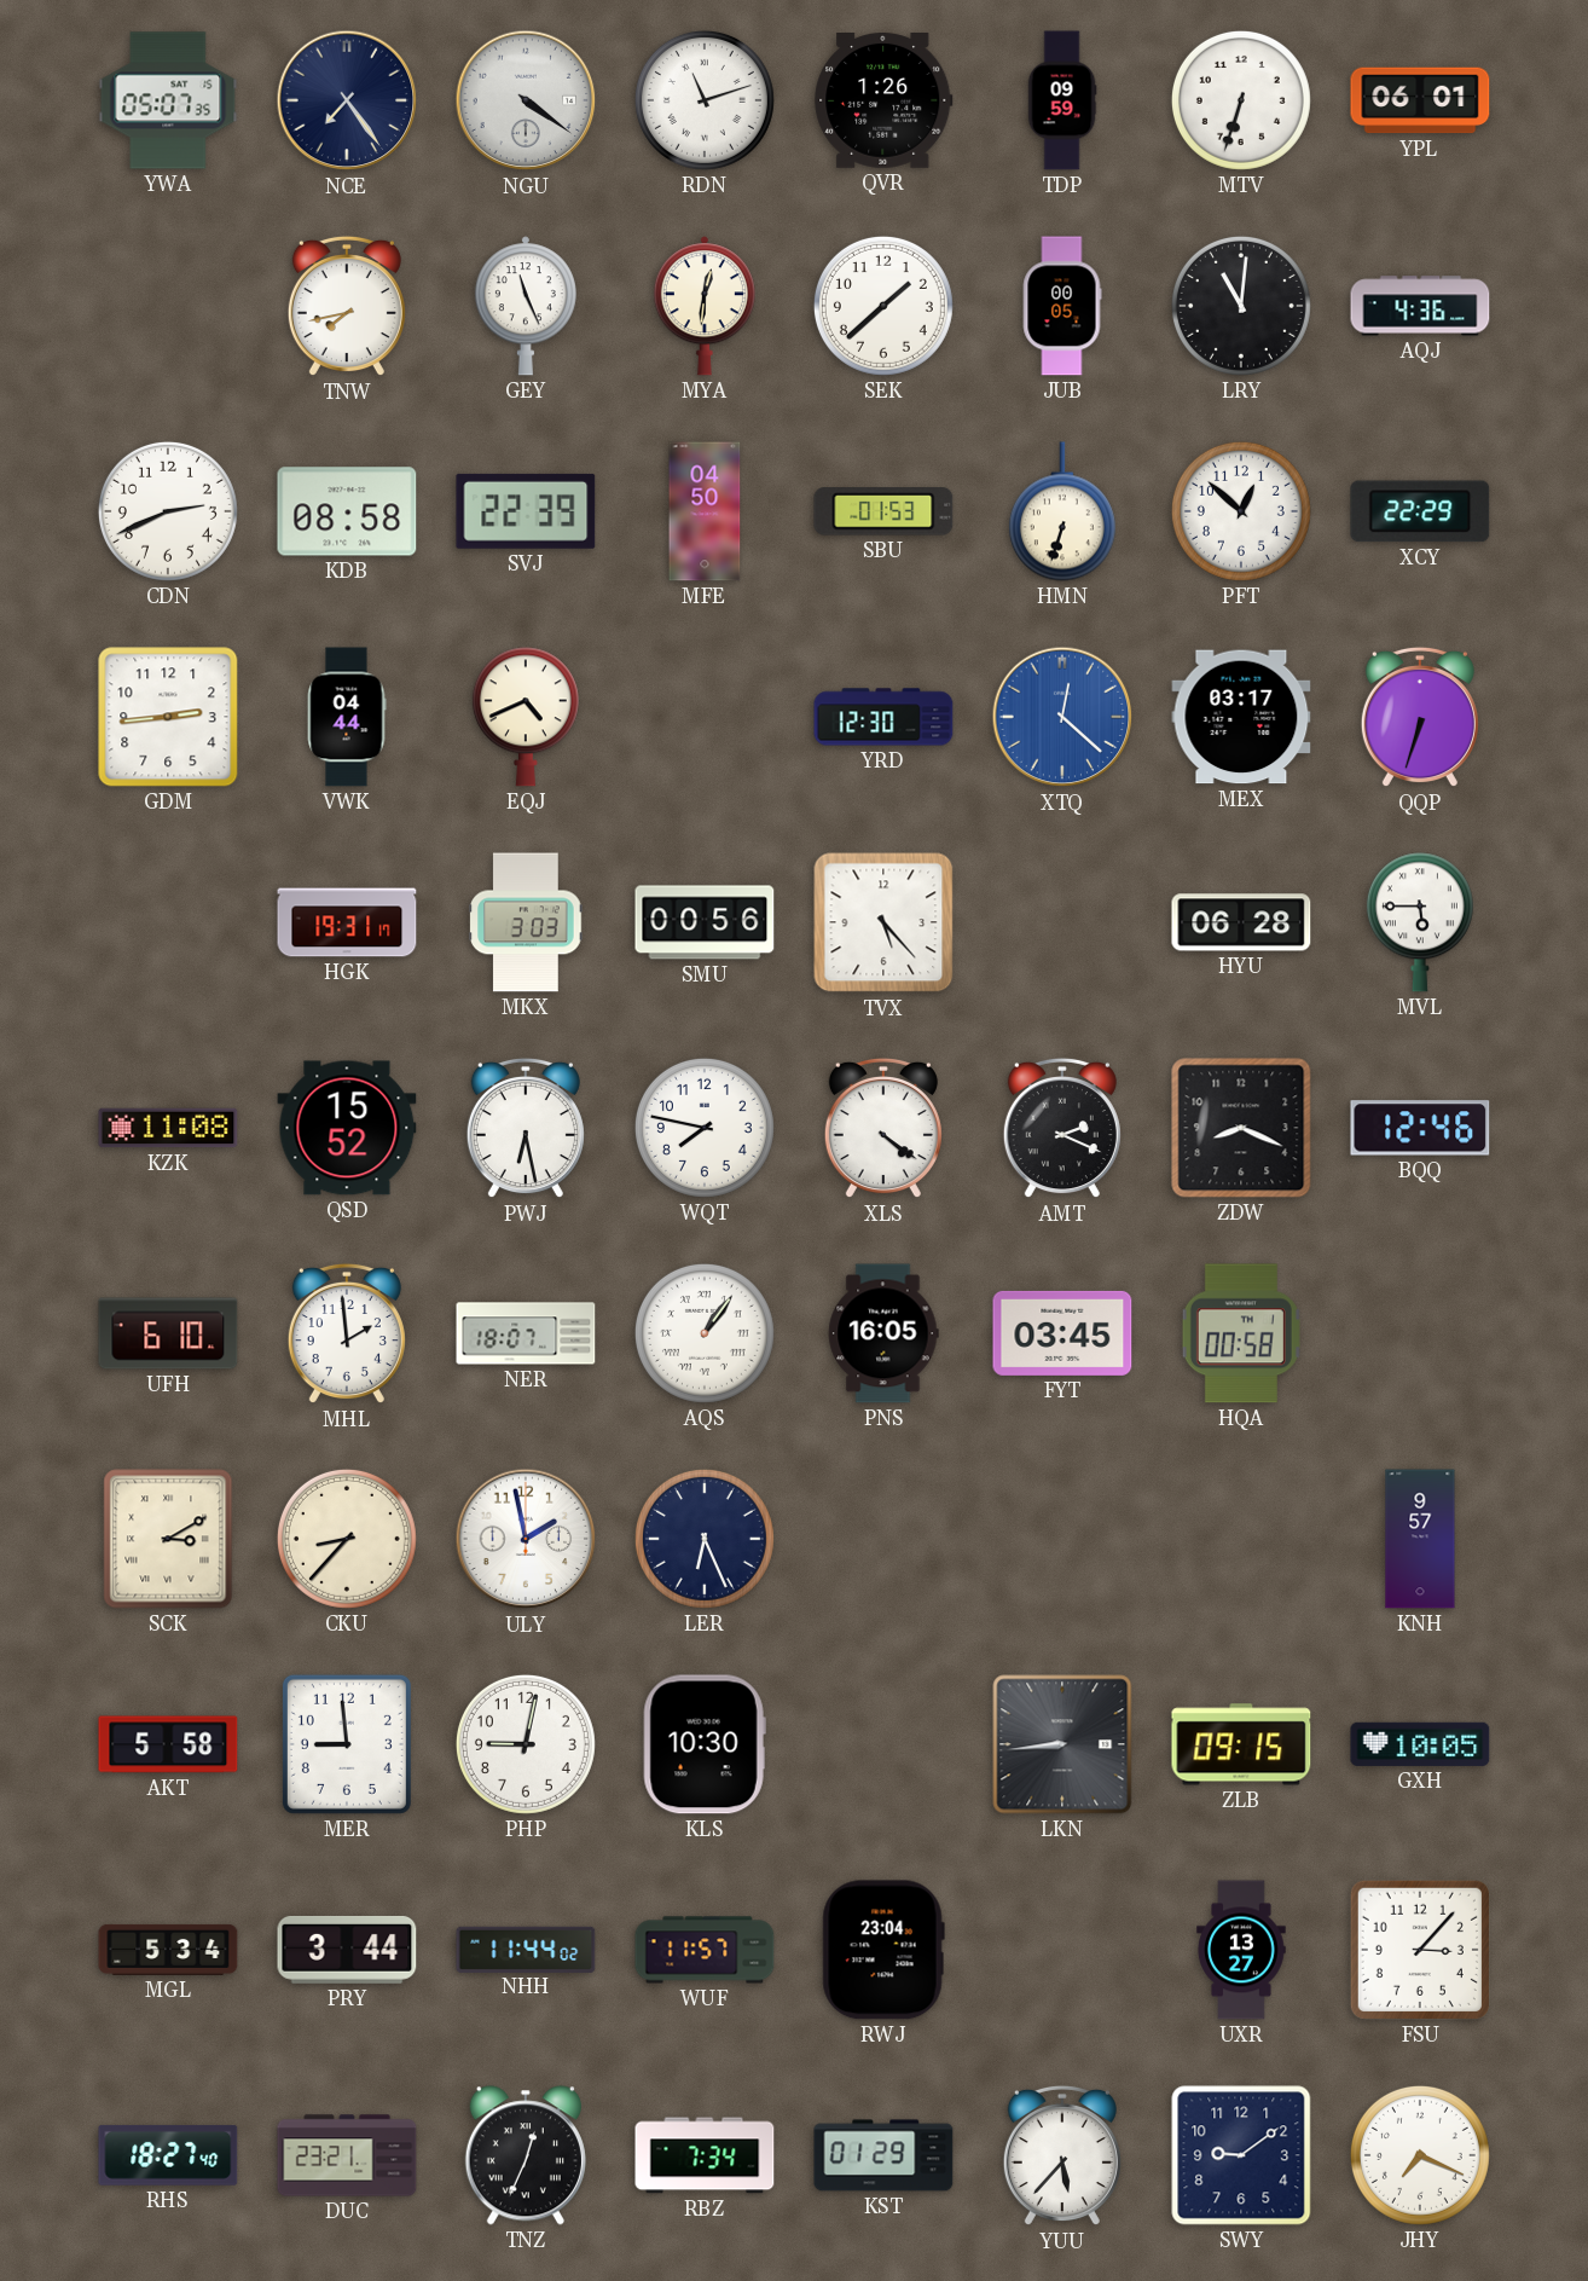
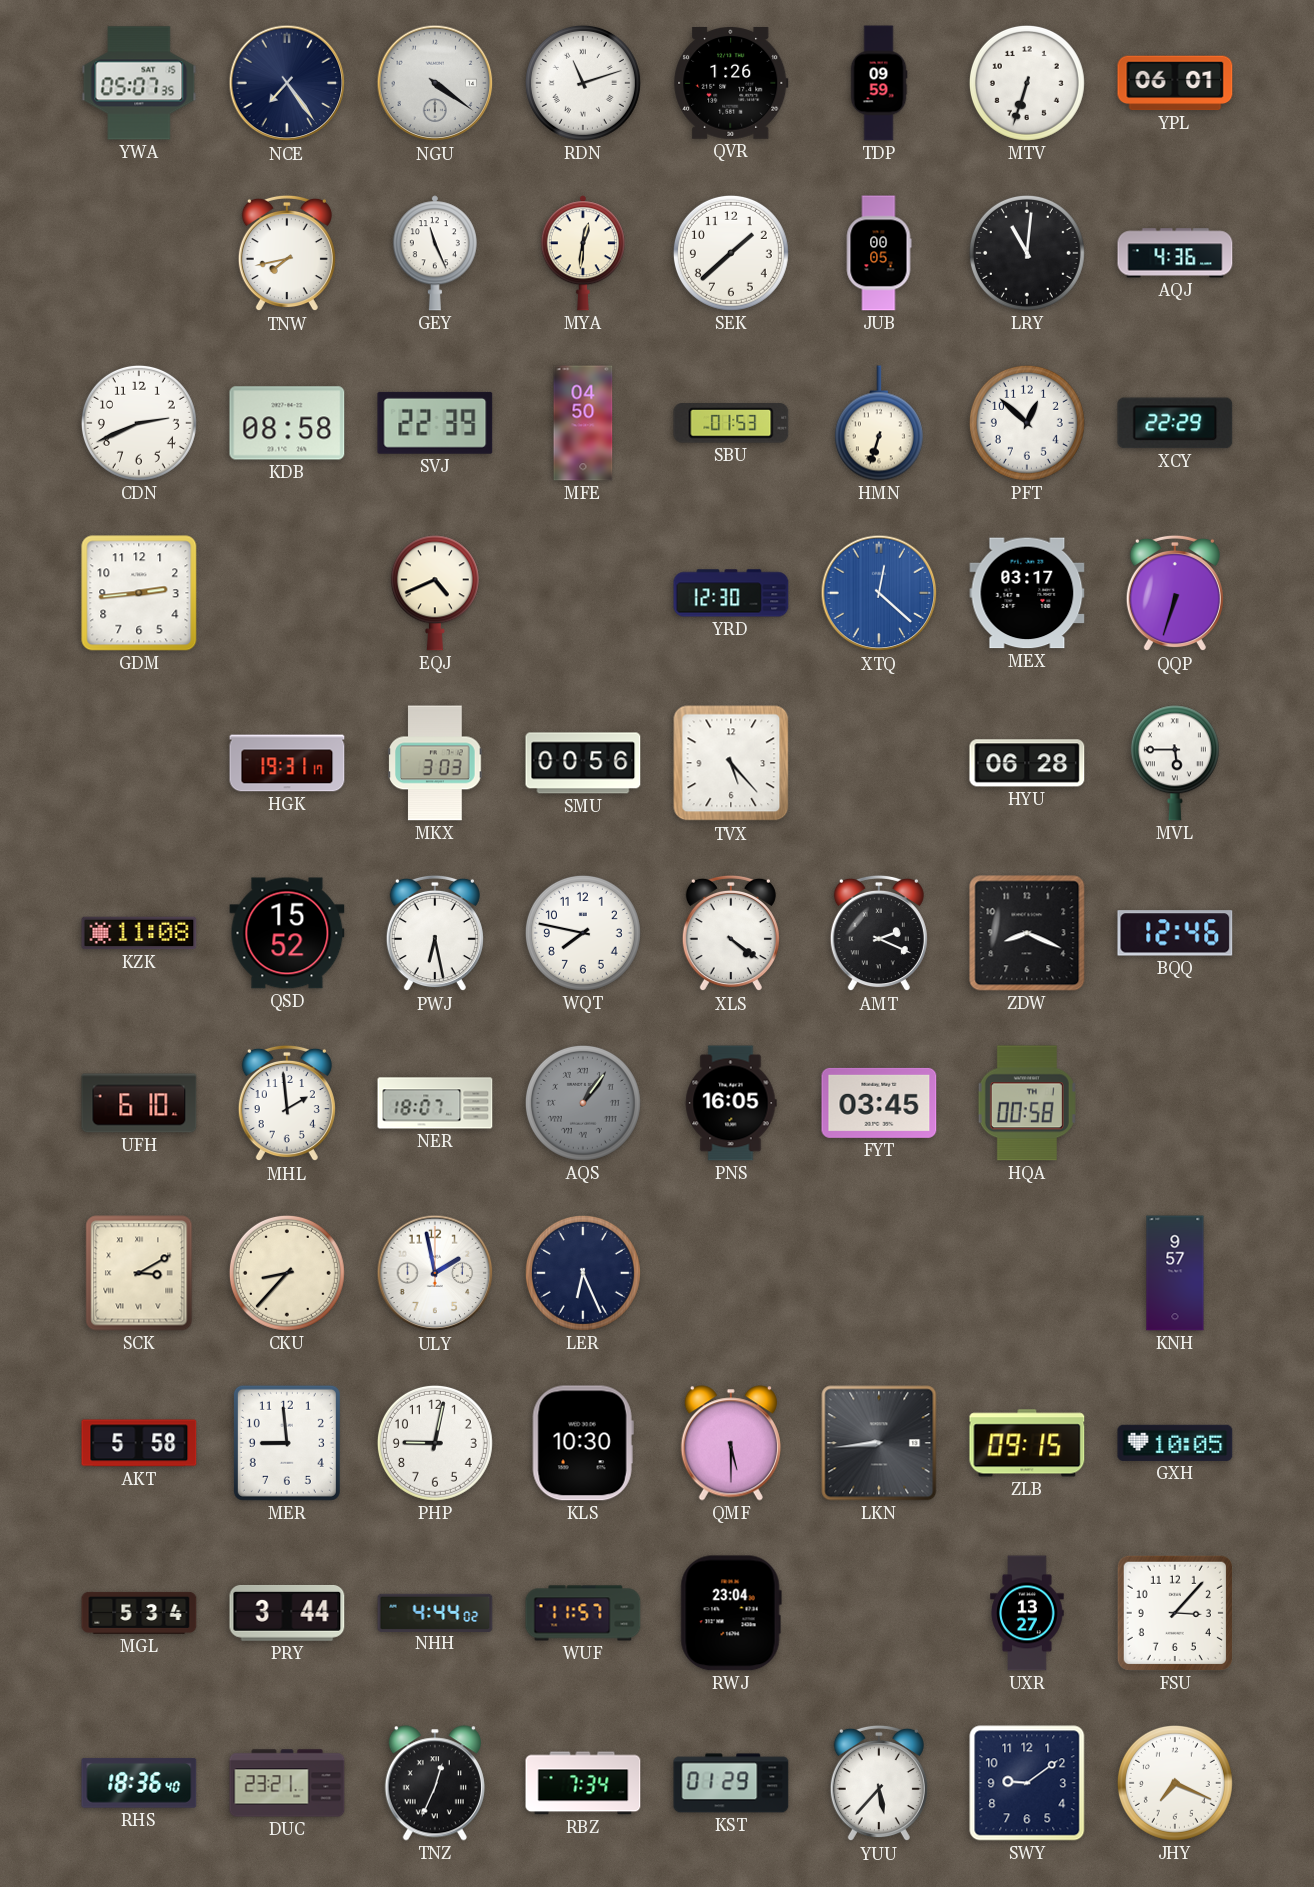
VWK: 04:44 -> none (347, 717)
AQS dial: white -> grey (583, 1103)
QMF: none -> 5:30 (731, 1443)
NHH: 11:44 -> 4:44 (435, 1612)
RHS: 18:27 -> 18:36 (139, 1783)
